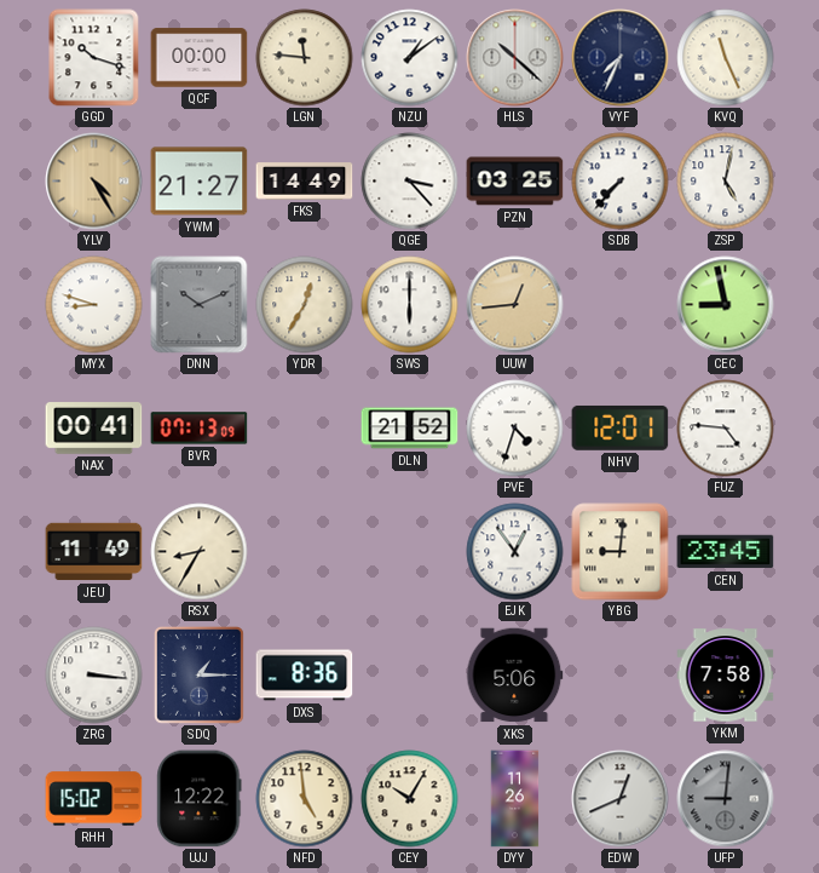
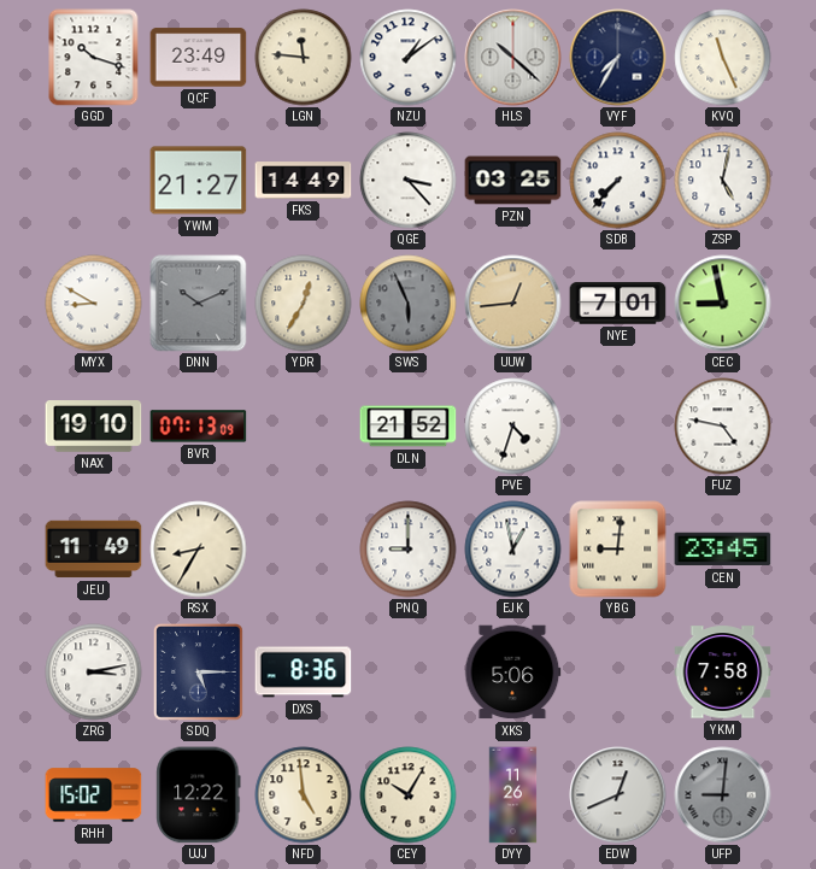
QCF: 00:00 -> 23:49 (199, 58)
VYF: 7:34 -> 7:35 (618, 58)
YLV: 4:25 -> none (94, 182)
MYX: 8:48 -> 8:50 (94, 304)
SWS: 6:00 -> 5:56 (409, 304)
SWS dial: white -> grey (409, 304)
NYE: none -> 7:01 (618, 304)
NAX: 00:41 -> 19:10 (94, 427)
NHV: 12:01 -> none (621, 427)
FUZ: 4:46 -> 4:47 (723, 427)
PNQ: none -> 9:00 (409, 550)
EJK: 12:54 -> 12:58 (513, 550)
ZRG: 3:16 -> 3:13 (94, 673)
SDQ: 1:15 -> 5:15 (199, 673)
